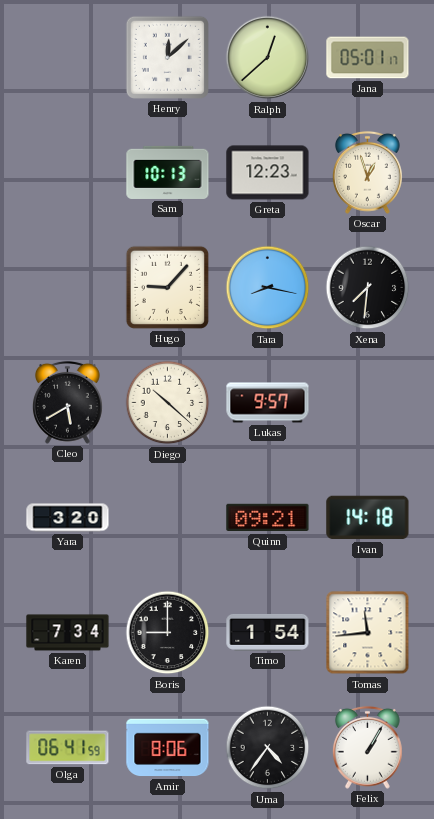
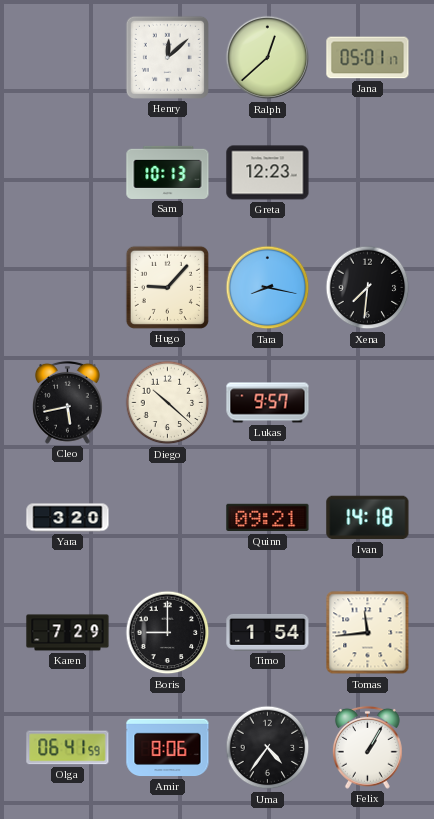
Oscar: 12:57 -> none (367, 172)
Cleo: 5:40 -> 5:43 (67, 402)
Karen: 7:34 -> 7:29 (68, 633)
